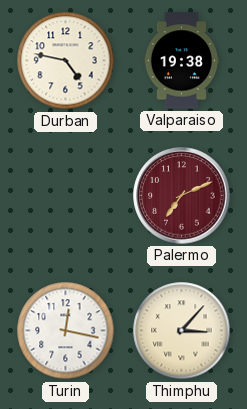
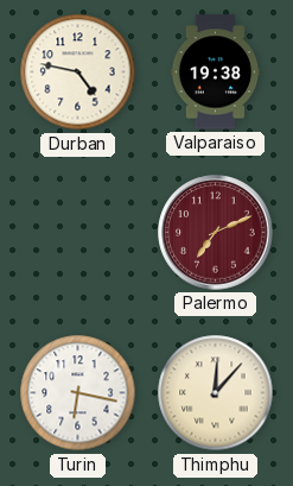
Turin: 12:17 -> 6:17 (78, 393)
Thimphu: 3:07 -> 12:07 (216, 393)
